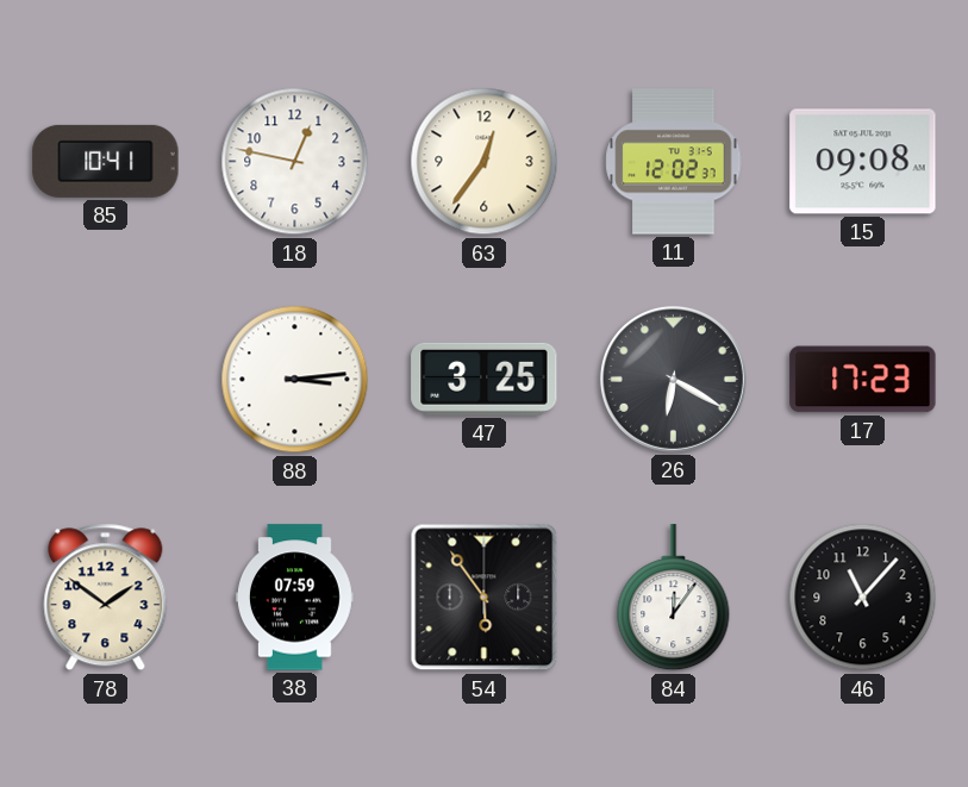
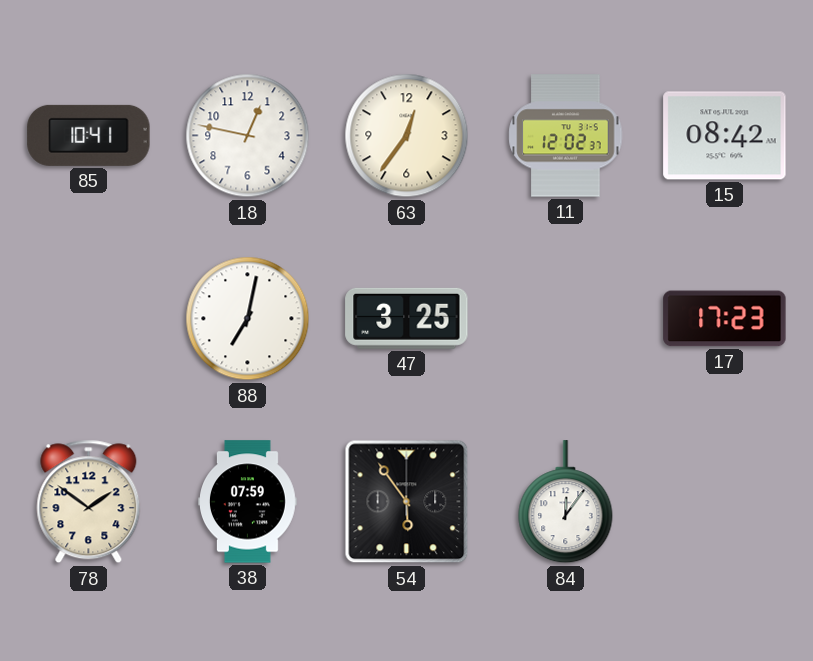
15: 09:08 -> 08:42 (725, 136)
88: 3:14 -> 7:02 (248, 319)
26: 6:20 -> none (673, 379)
46: 11:07 -> none (863, 598)
